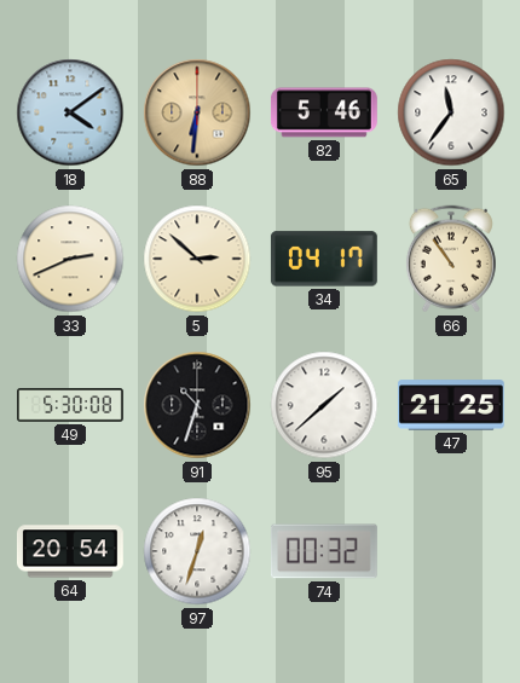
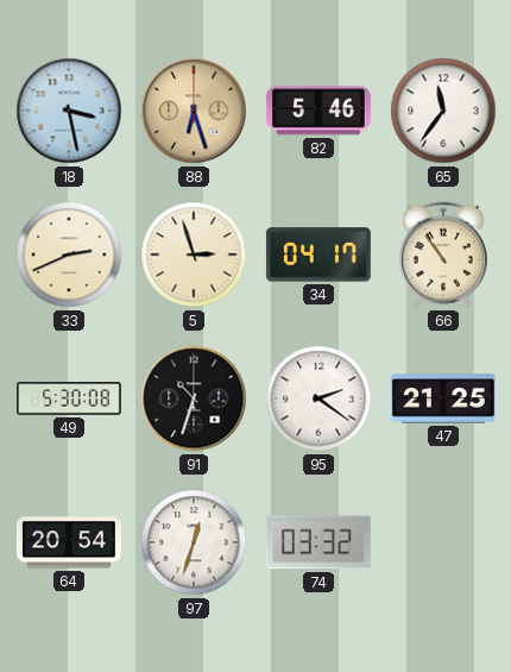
18: 4:09 -> 3:28 (69, 111)
88: 6:31 -> 6:27 (194, 111)
5: 2:52 -> 2:57 (194, 255)
95: 1:38 -> 2:21 (318, 398)
74: 00:32 -> 03:32 (318, 542)
